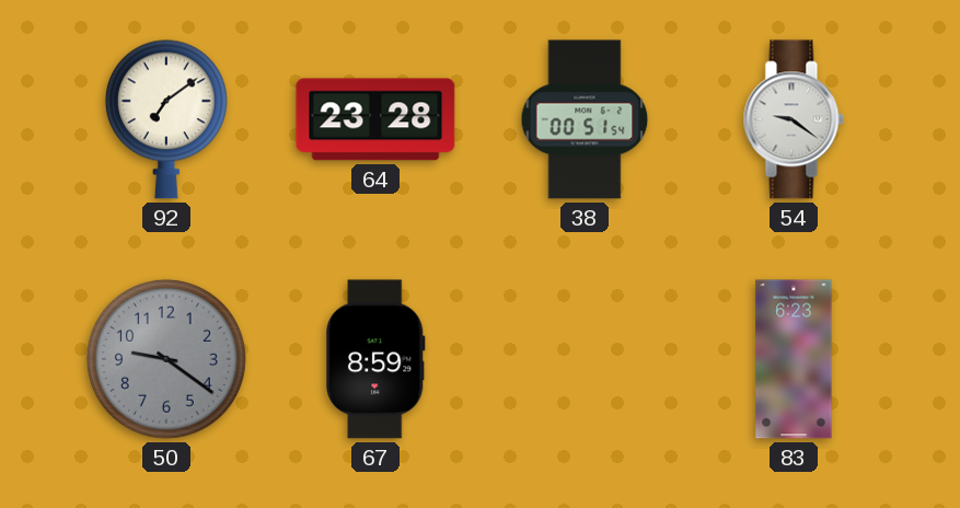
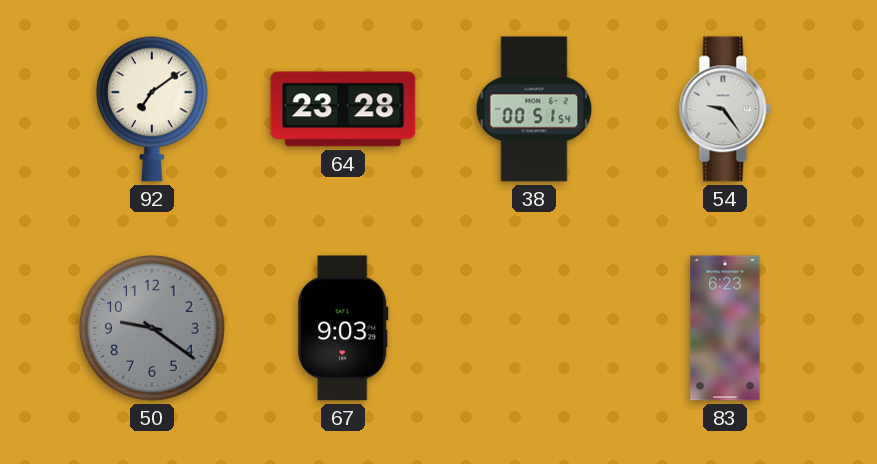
54: 9:21 -> 9:24 (725, 109)
67: 8:59 -> 9:03 (344, 328)
